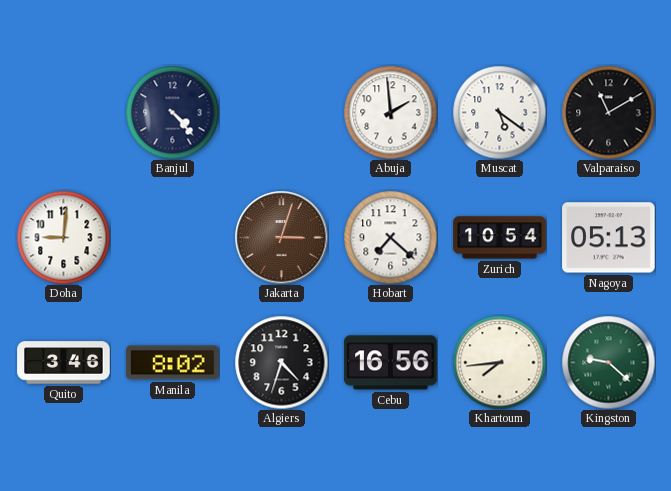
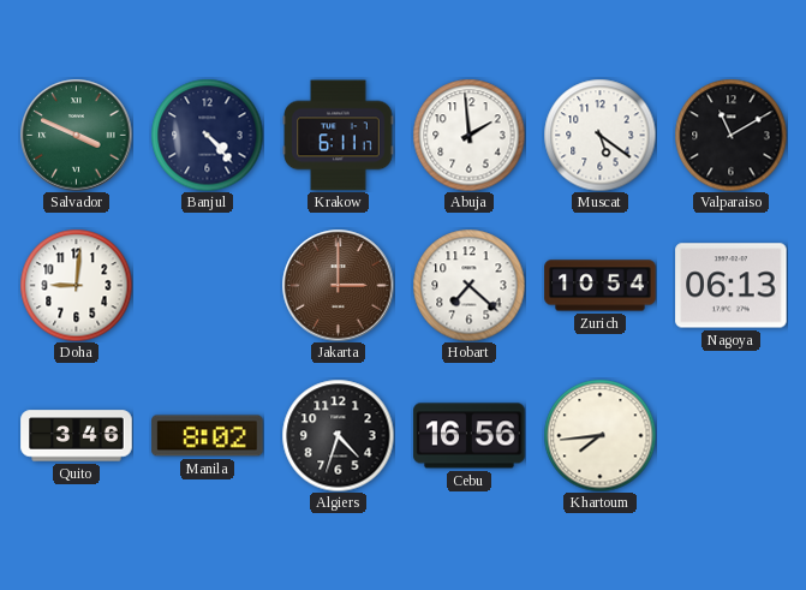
Salvador: none -> 3:49 (76, 135)
Krakow: none -> 6:11 (339, 136)
Jakarta: 3:03 -> 3:00 (338, 285)
Nagoya: 05:13 -> 06:13 (732, 286)
Kingston: 9:22 -> none (608, 362)
